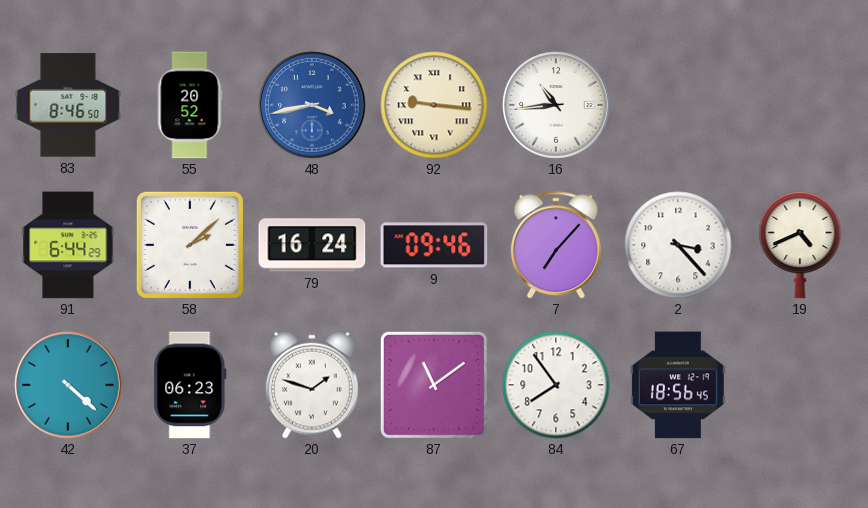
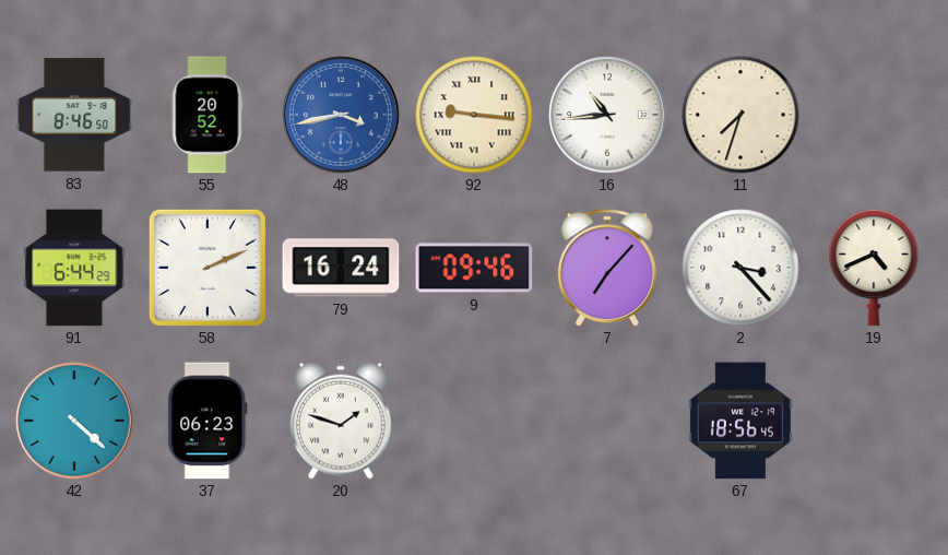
11: none -> 7:33 (740, 115)
58: 2:08 -> 2:11 (208, 268)
87: 11:09 -> none (434, 385)
84: 7:54 -> none (556, 385)
